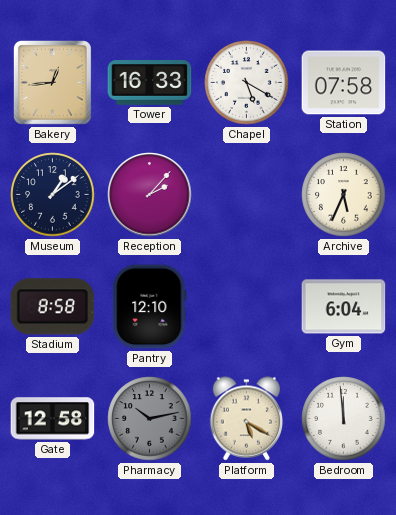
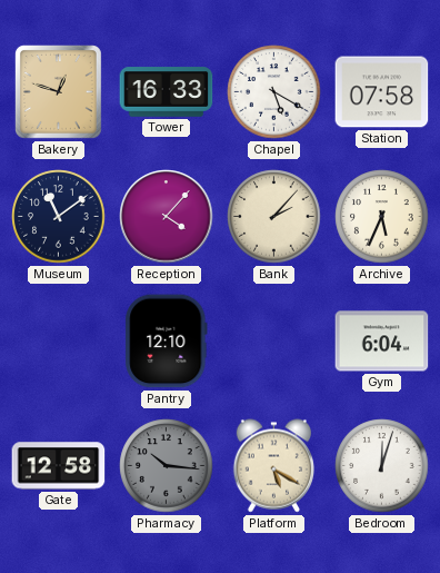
Bakery: 12:44 -> 12:48 (59, 92)
Museum: 1:09 -> 11:09 (59, 217)
Reception: 2:07 -> 4:07 (167, 217)
Bank: none -> 2:07 (274, 217)
Stadium: 8:58 -> none (53, 307)
Pharmacy: 10:13 -> 10:16 (167, 466)
Bedroom: 11:59 -> 12:03 (382, 466)
